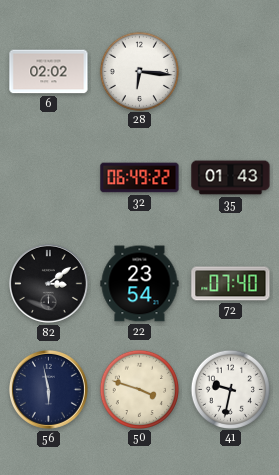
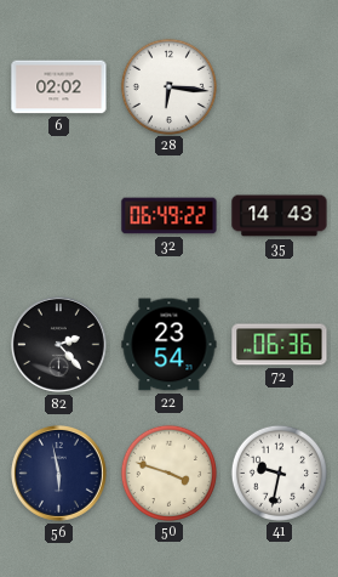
35: 01:43 -> 14:43 (280, 216)
82: 3:09 -> 2:23 (58, 344)
72: 07:40 -> 06:36 (280, 345)
